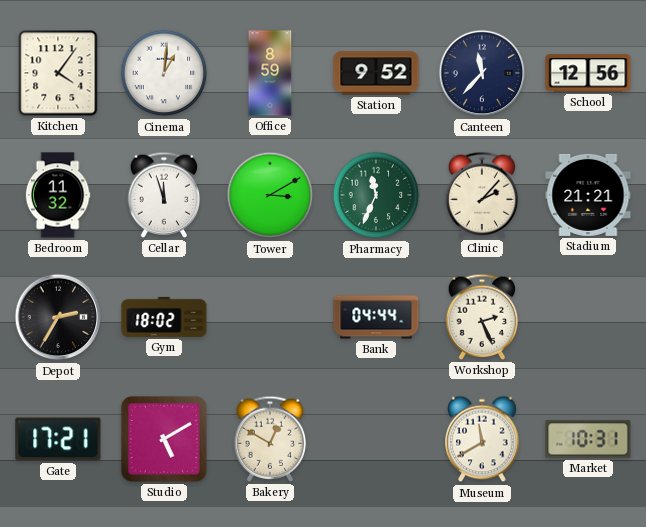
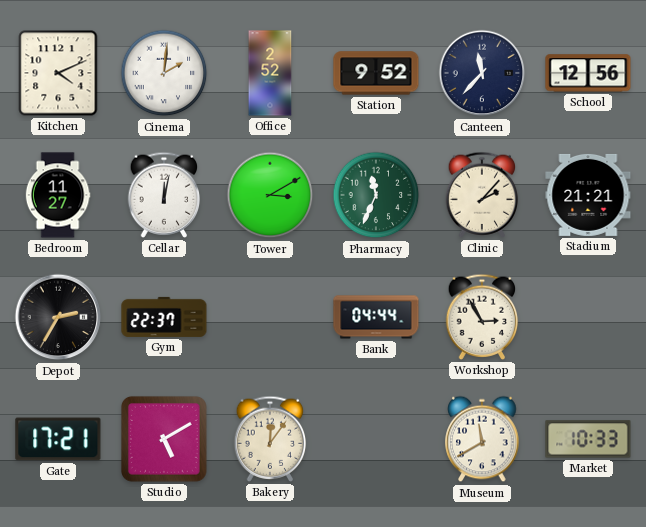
Kitchen: 4:06 -> 4:11 (58, 73)
Cinema: 1:01 -> 2:01 (164, 73)
Office: 8:59 -> 2:52 (270, 73)
Bedroom: 11:32 -> 11:27 (58, 195)
Cellar: 11:57 -> 12:02 (164, 195)
Gym: 18:02 -> 22:37 (164, 317)
Workshop: 2:26 -> 2:55 (482, 317)
Bakery: 12:50 -> 12:06 (270, 439)
Market: 10:31 -> 10:33 (588, 439)
